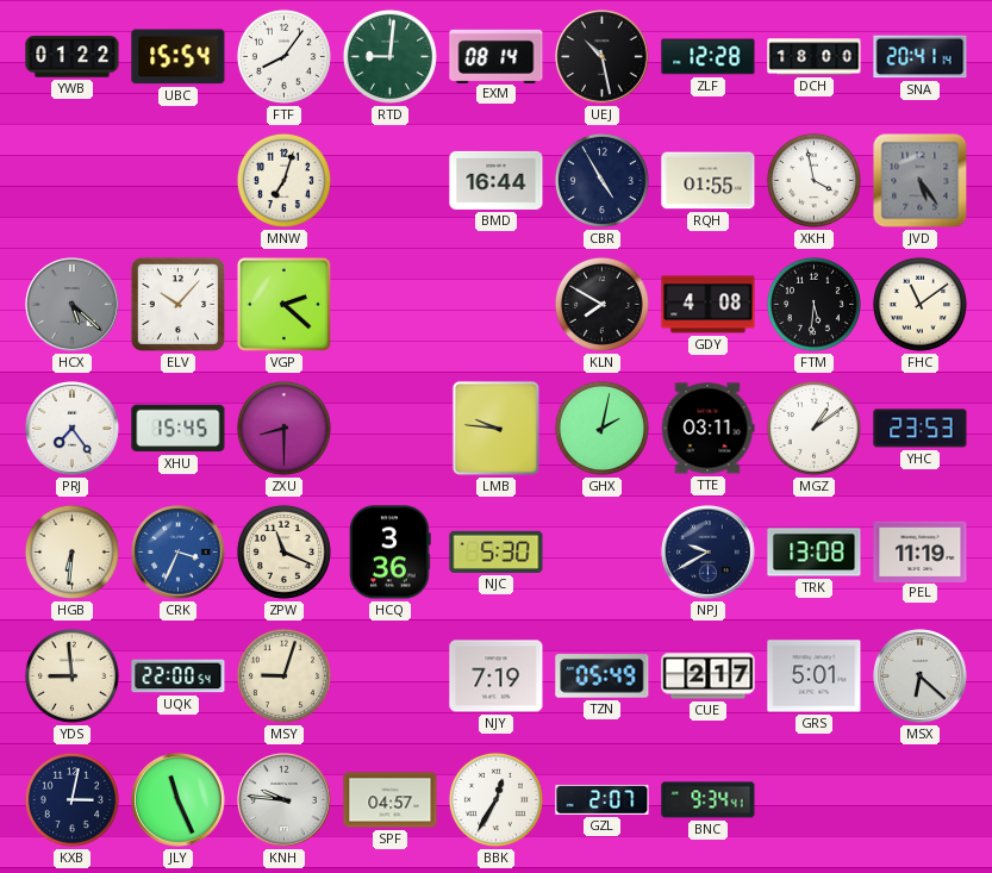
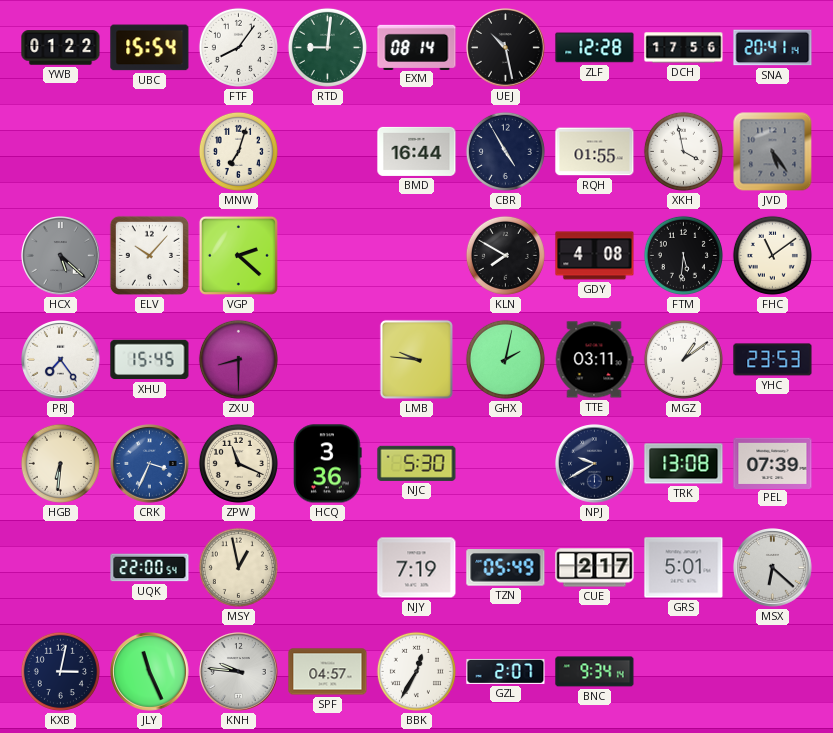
DCH: 18:00 -> 17:56 (684, 48)
PEL: 11:19 -> 07:39 (773, 463)
YDS: 8:59 -> none (71, 675)
MSY: 9:03 -> 12:58 (238, 567)
BNC: 9:34:41 -> 9:34:14 (595, 672)
